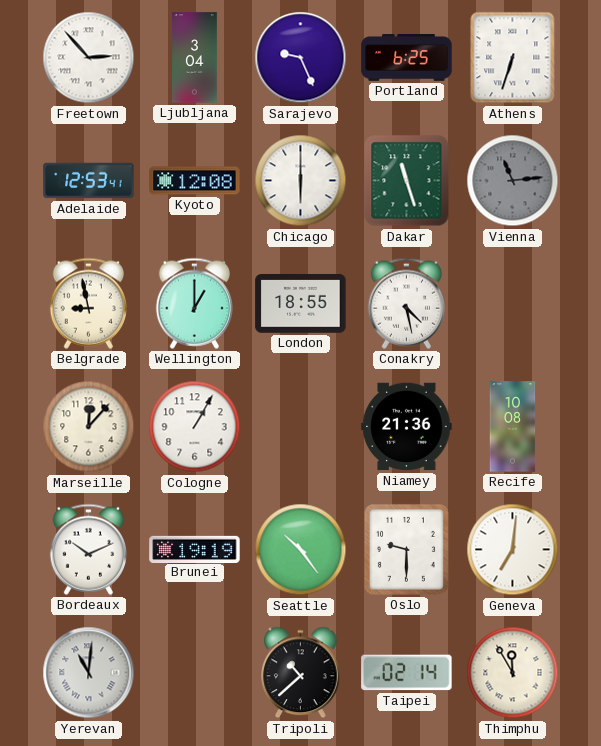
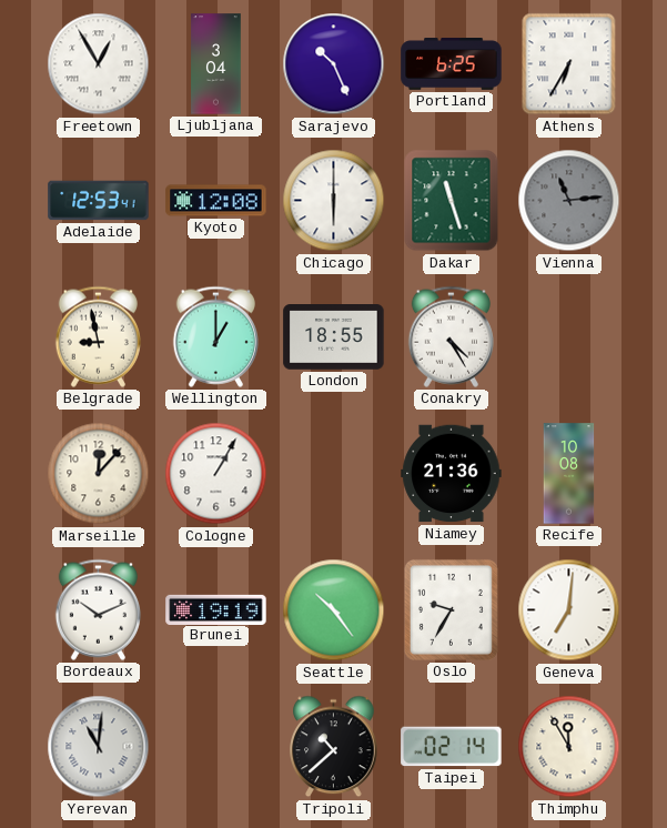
Freetown: 2:53 -> 12:55 (99, 64)
Sarajevo: 9:26 -> 10:26 (334, 64)
Athens: 6:33 -> 6:35 (569, 64)
Conakry: 4:28 -> 4:25 (451, 336)
Oslo: 9:30 -> 9:35 (451, 609)
